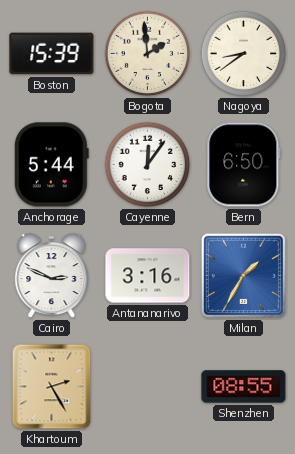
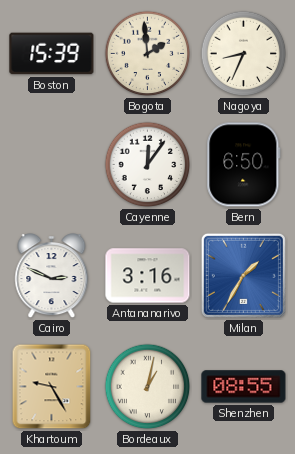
Nagoya: 8:39 -> 8:34 (244, 54)
Anchorage: 5:44 -> none (51, 165)
Khartoum: 2:25 -> 9:25 (52, 387)
Bordeaux: none -> 1:02 (148, 387)
